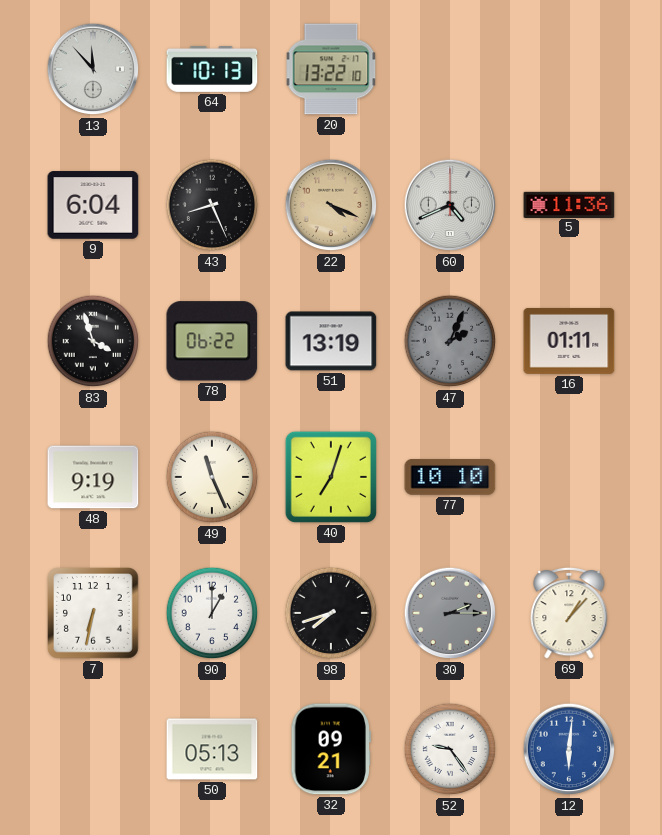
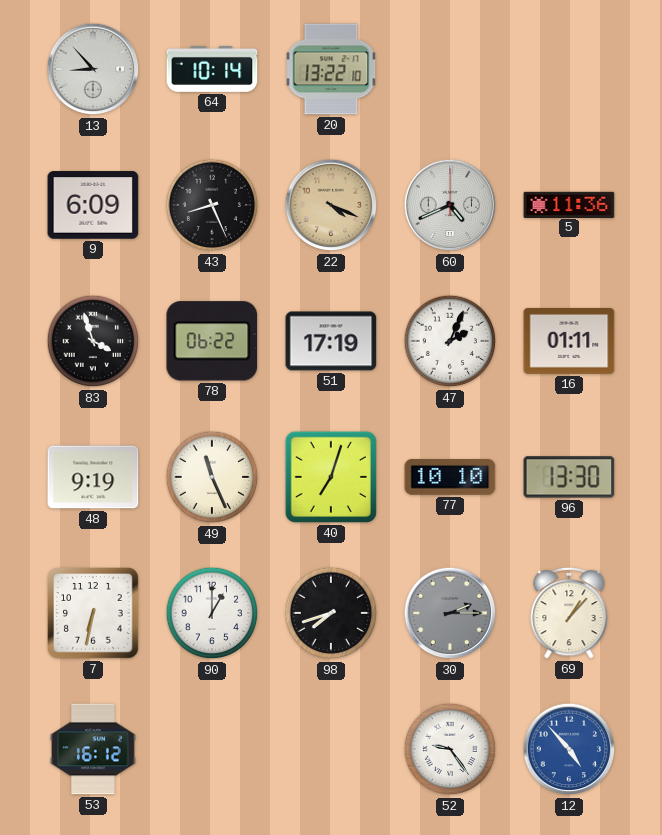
13: 11:53 -> 8:53 (93, 69)
64: 10:13 -> 10:14 (212, 69)
9: 6:04 -> 6:09 (93, 205)
51: 13:19 -> 17:19 (331, 341)
47 dial: grey -> white (450, 341)
96: none -> 13:30 (569, 477)
53: none -> 16:12 (93, 749)
50: 05:13 -> none (212, 749)
32: 09:21 -> none (330, 749)
12: 6:01 -> 4:53 (569, 749)
